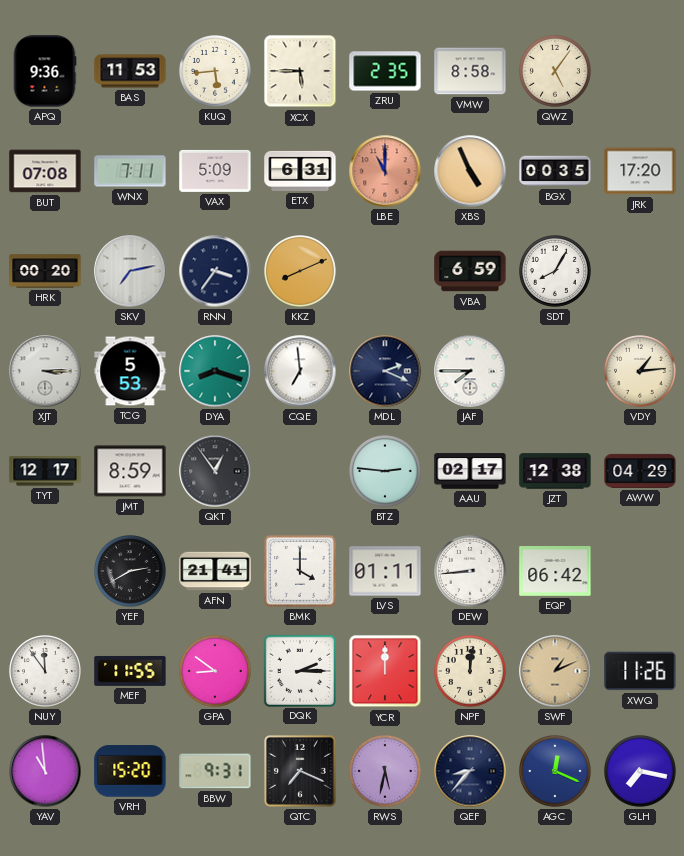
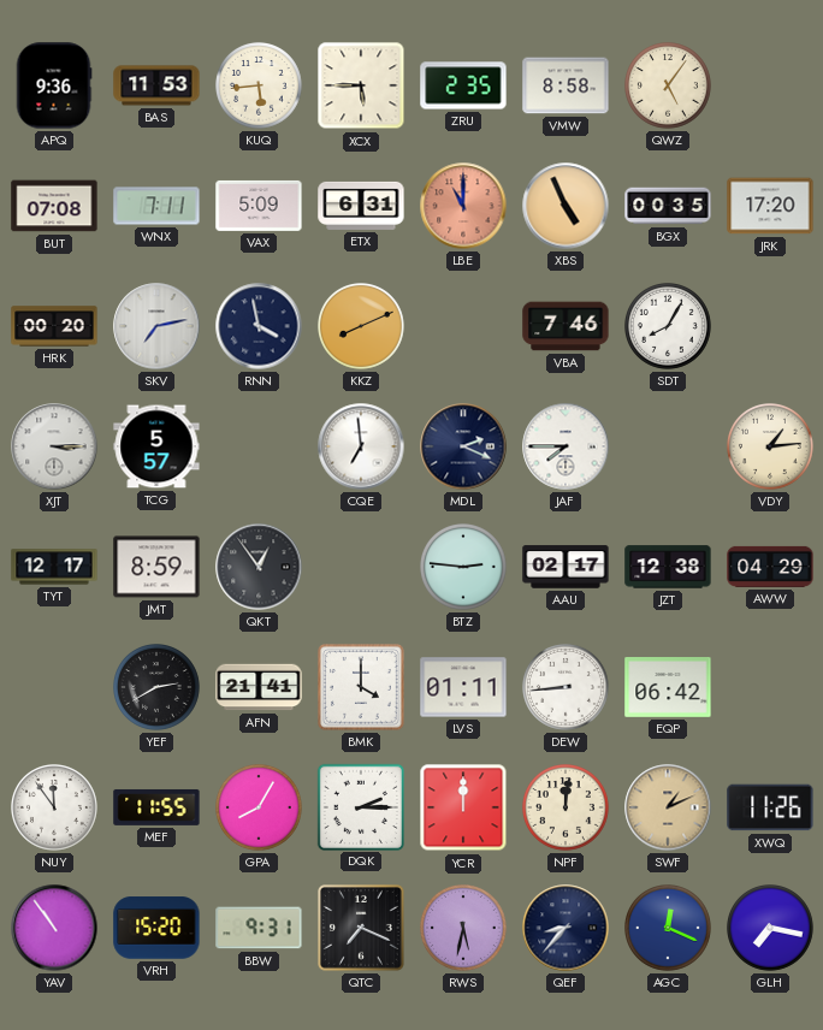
RNN: 3:36 -> 3:58 (259, 326)
VBA: 6:59 -> 7:46 (566, 326)
TCG: 5:53 -> 5:57 (156, 446)
DYA: 8:18 -> none (215, 371)
GPA: 8:51 -> 8:05 (260, 809)
YAV: 10:59 -> 10:54 (54, 928)
